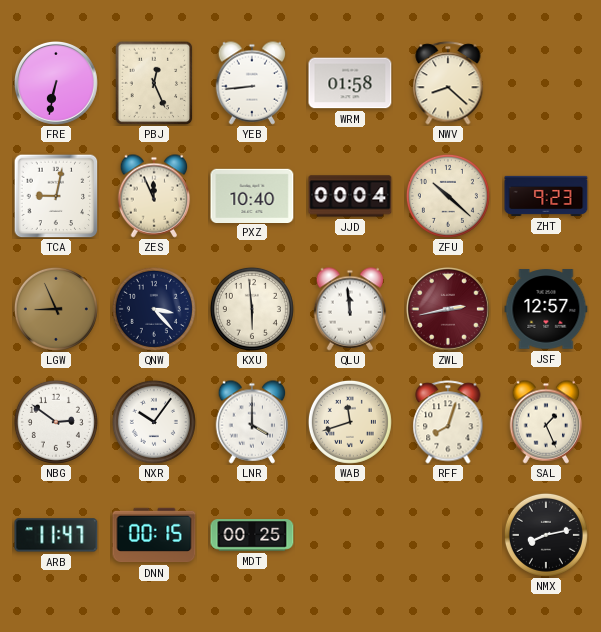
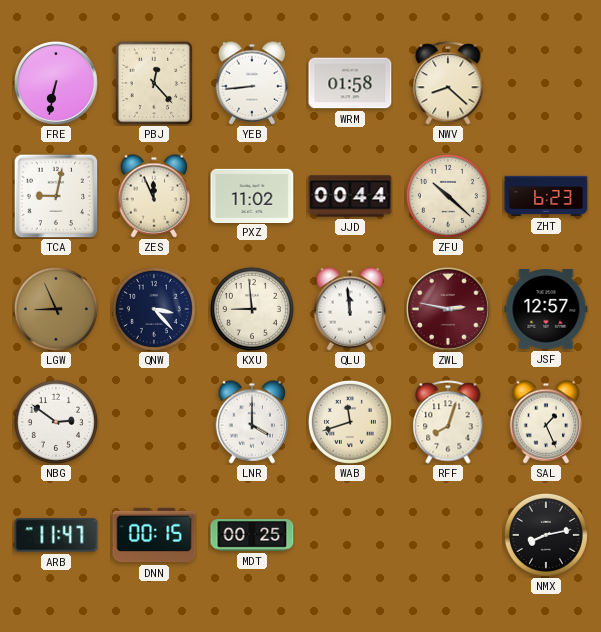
PBJ: 12:26 -> 12:23 (154, 83)
PXZ: 10:40 -> 11:02 (252, 195)
JJD: 00:04 -> 00:44 (350, 196)
ZHT: 9:23 -> 6:23 (546, 196)
KXU: 5:59 -> 8:59 (252, 309)
ZWL: 2:43 -> 2:47 (449, 310)
NXR: 10:06 -> none (154, 422)
